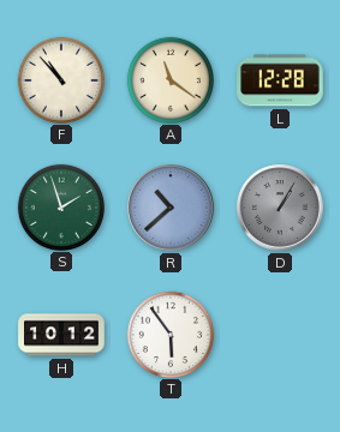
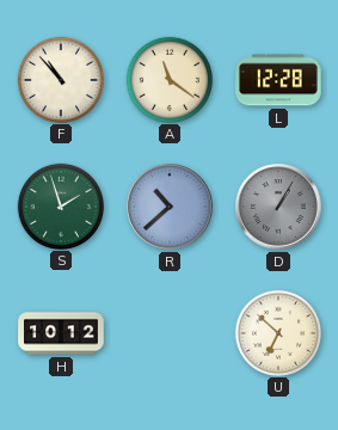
T: 5:54 -> none (169, 334)
U: none -> 6:52 (277, 332)
